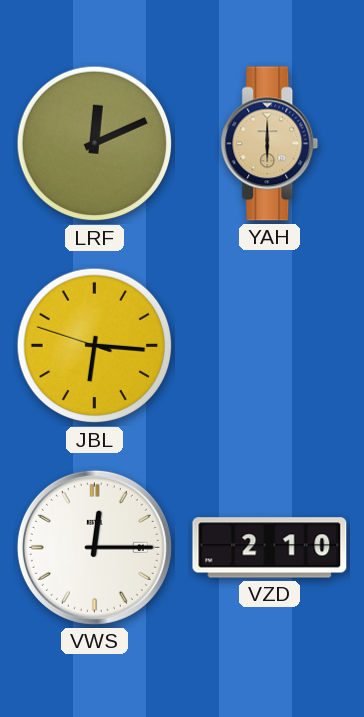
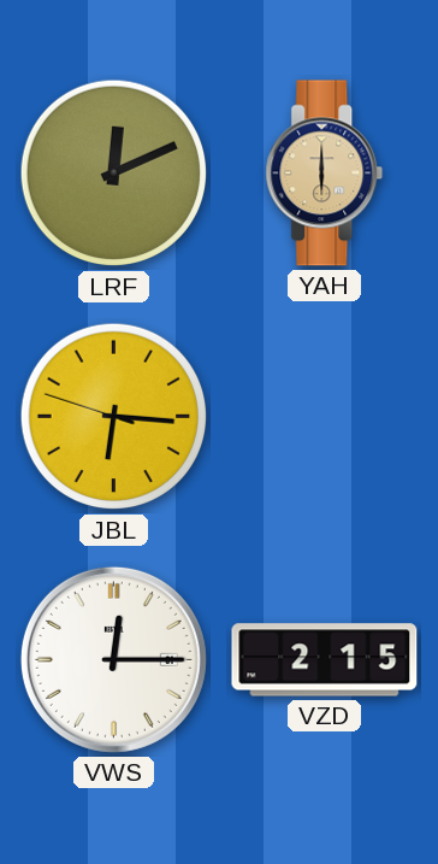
VZD: 2:10 -> 2:15 (325, 660)
